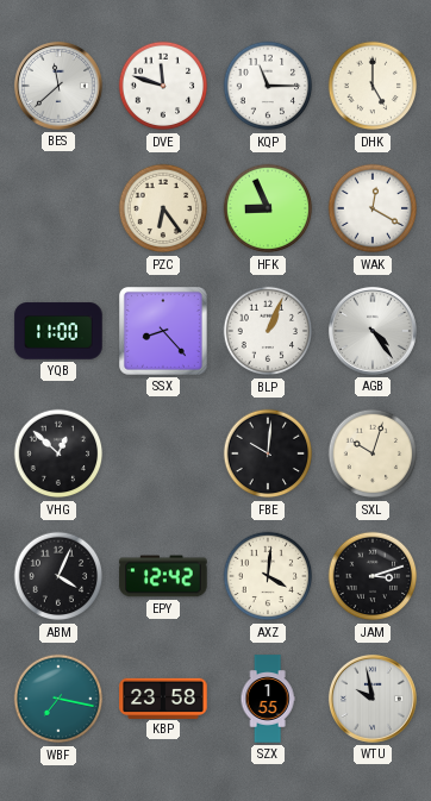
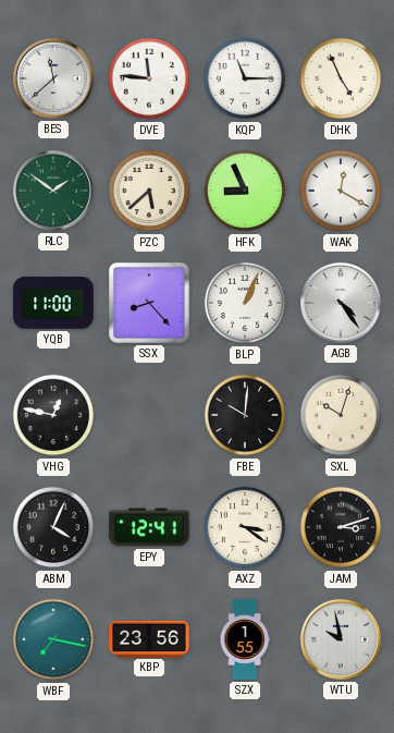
DVE: 11:48 -> 11:46 (149, 78)
DHK: 5:00 -> 4:56 (341, 78)
RLC: none -> 1:51 (53, 191)
PZC: 6:24 -> 5:38 (149, 191)
VHG: 12:52 -> 12:47 (53, 415)
EPY: 12:42 -> 12:41 (149, 527)
AXZ: 4:01 -> 3:21 (245, 527)
KBP: 23:58 -> 23:56 (149, 638)
